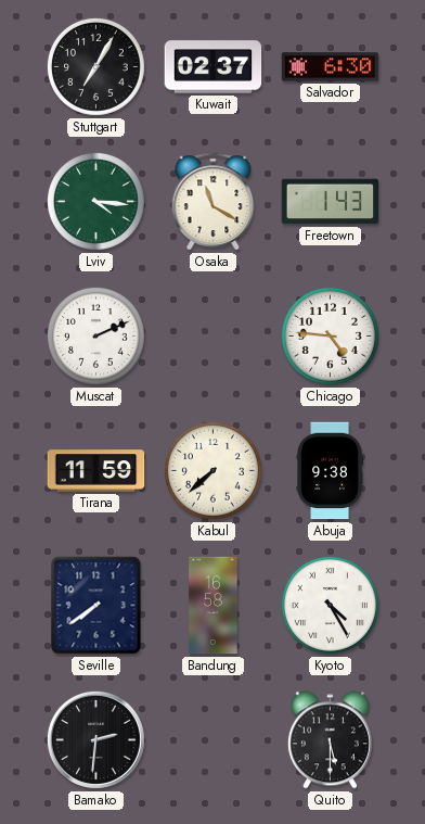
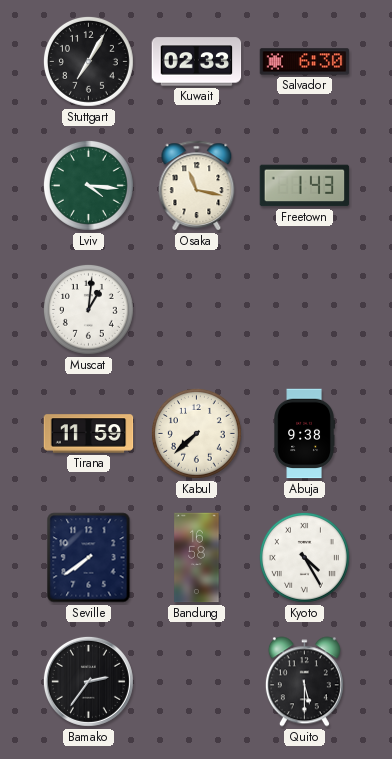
Kuwait: 02:37 -> 02:33 (197, 62)
Osaka: 11:20 -> 11:17 (197, 186)
Muscat: 2:11 -> 1:01 (88, 309)
Chicago: 4:46 -> none (330, 335)
Bamako: 2:31 -> 2:36 (88, 681)
